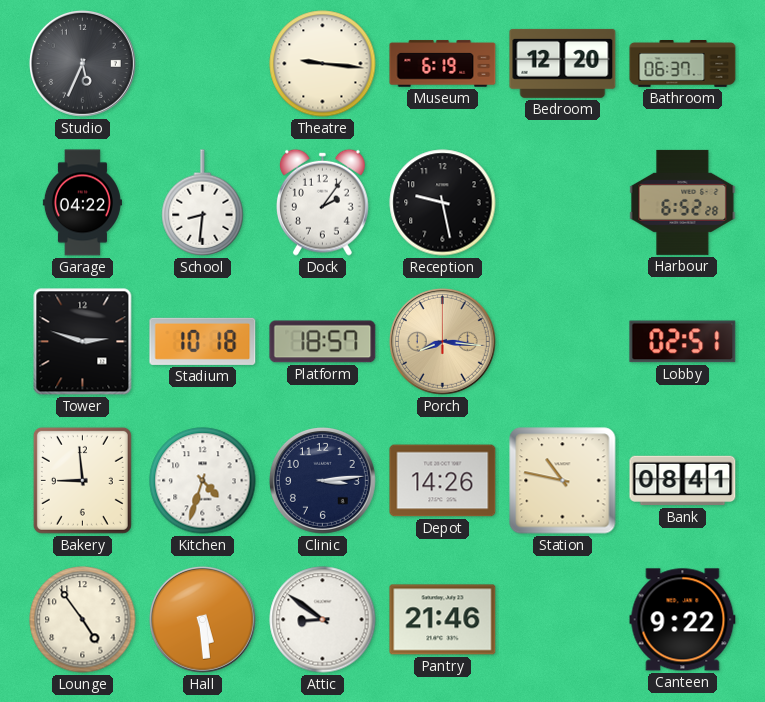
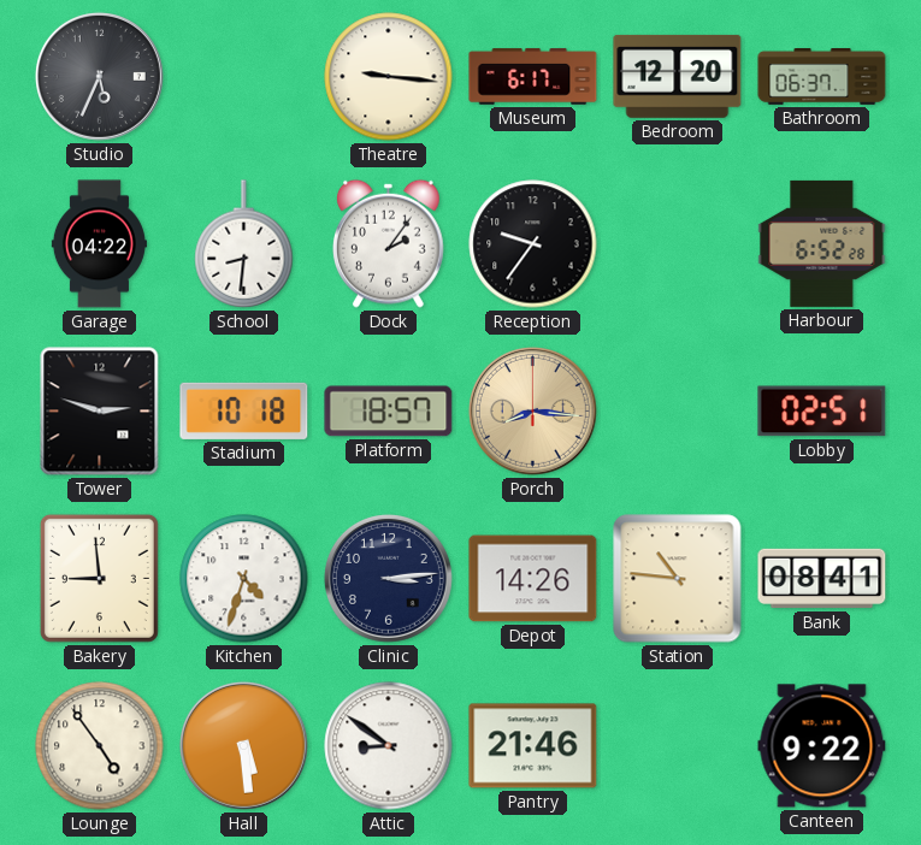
Museum: 6:19 -> 6:17 (533, 77)
Reception: 9:28 -> 9:36 (533, 244)
Station: 10:47 -> 10:46 (678, 579)
